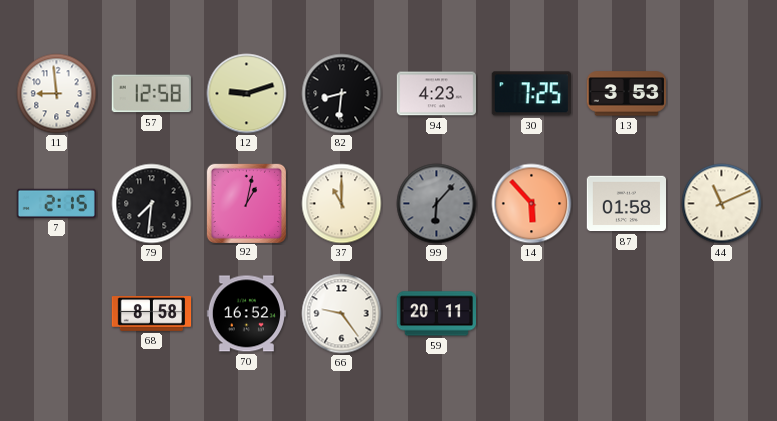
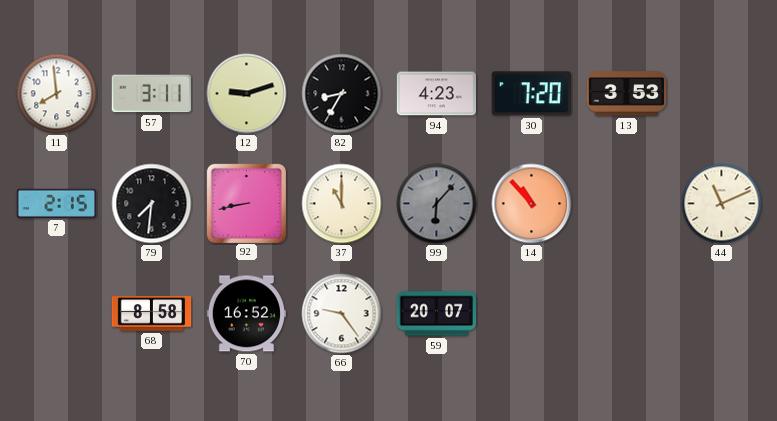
11: 8:59 -> 7:59 (57, 94)
57: 12:58 -> 3:11 (151, 94)
82: 8:31 -> 8:35 (342, 94)
30: 7:25 -> 7:20 (531, 94)
92: 1:02 -> 8:43 (246, 203)
14: 5:53 -> 10:53 (532, 204)
87: 01:58 -> none (626, 204)
59: 20:11 -> 20:07 (436, 314)
